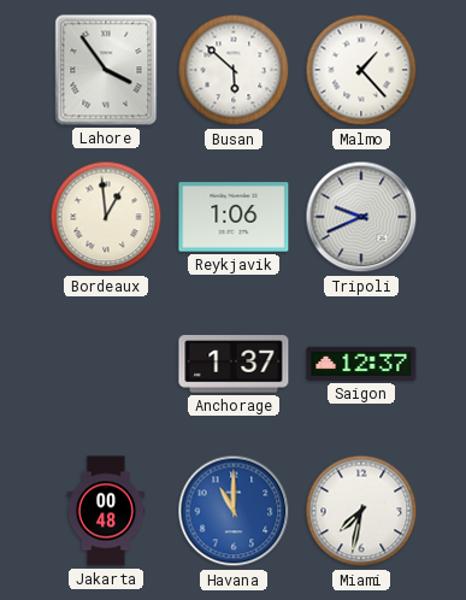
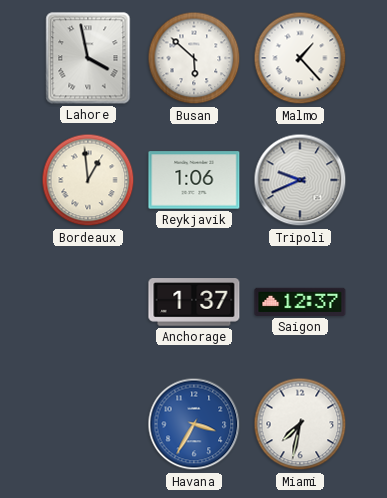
Lahore: 3:54 -> 3:58 (88, 58)
Jakarta: 00:48 -> none (106, 511)
Havana: 11:00 -> 3:35 (194, 424)
